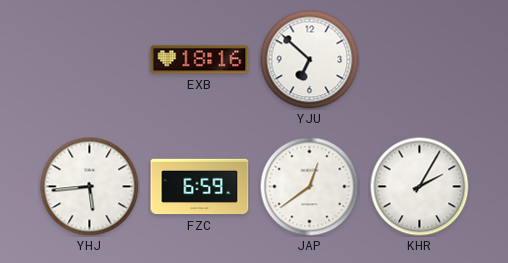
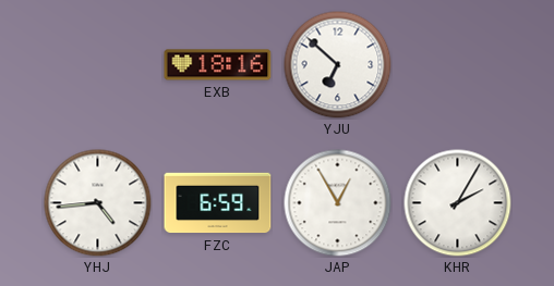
YHJ: 5:44 -> 4:44 (98, 203)
JAP: 12:39 -> 12:55 (338, 203)
